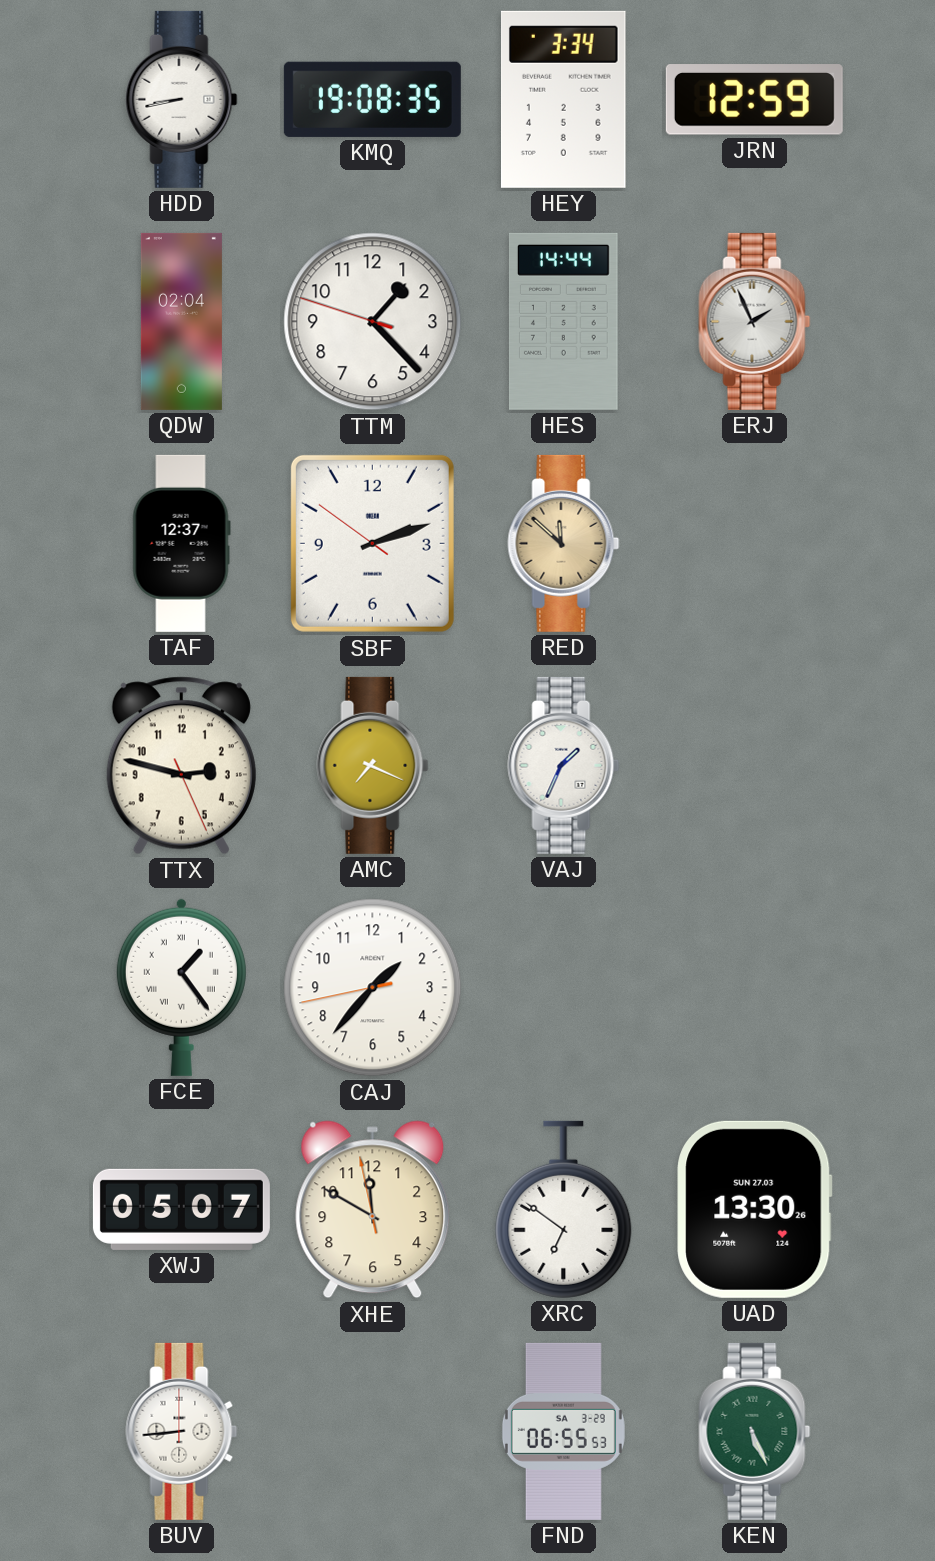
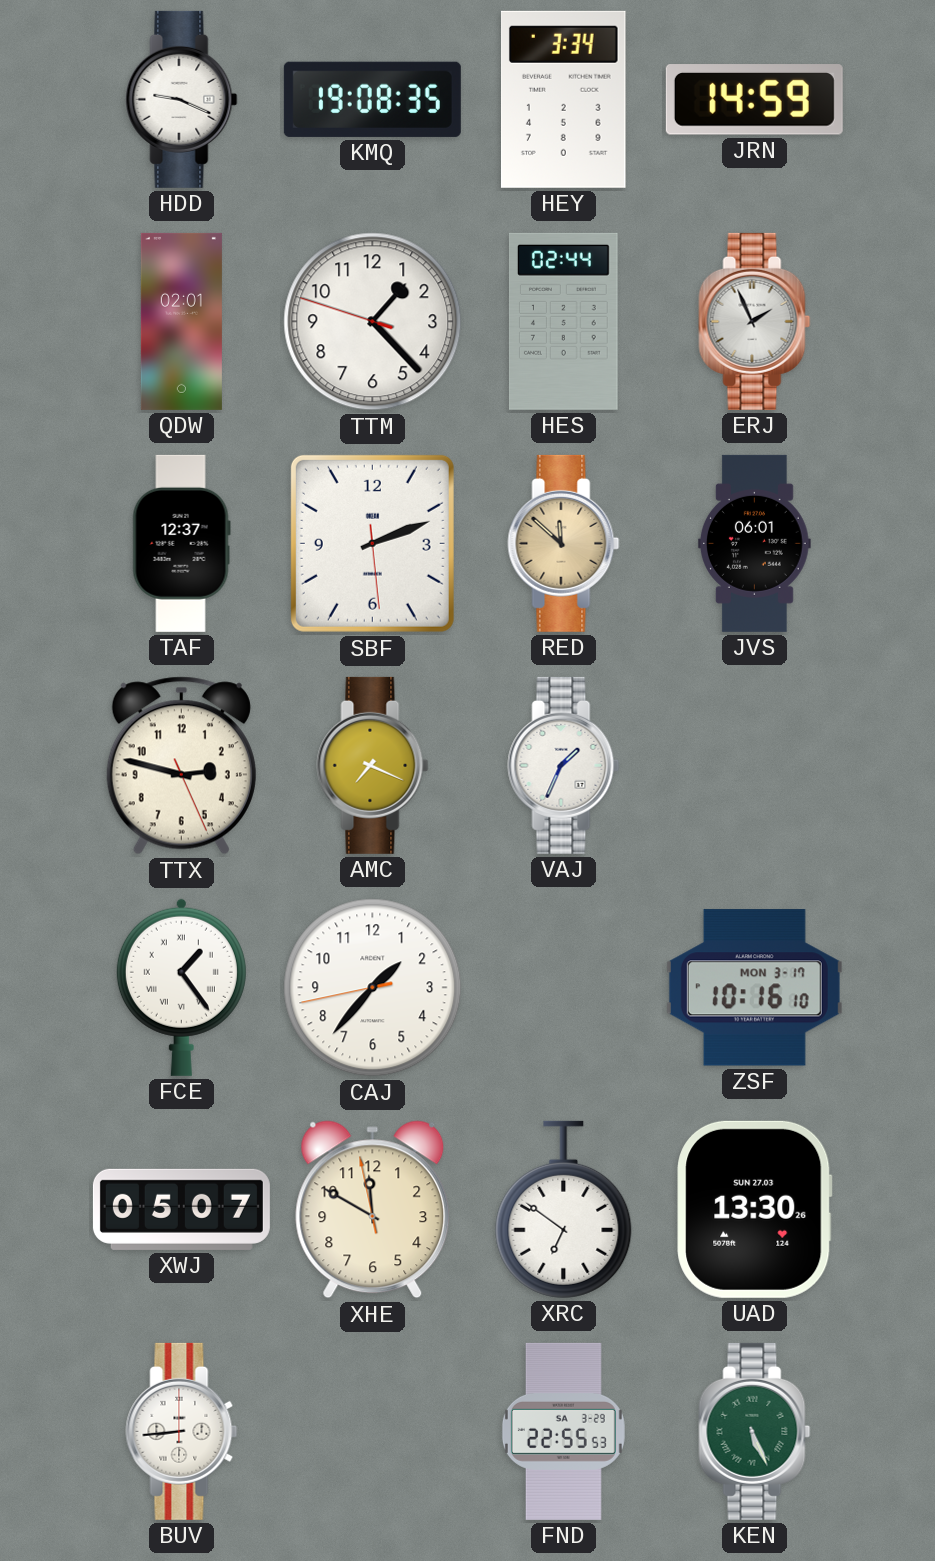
HDD: 8:43 -> 9:19 (182, 99)
JRN: 12:59 -> 14:59 (754, 100)
QDW: 02:04 -> 02:01 (181, 321)
HES: 14:44 -> 02:44 (563, 321)
SBF: 2:11:51 -> 2:11:29 (372, 543)
JVS: none -> 06:01 (754, 543)
ZSF: none -> 10:16 (754, 988)
FND: 06:55 -> 22:55 (563, 1431)
